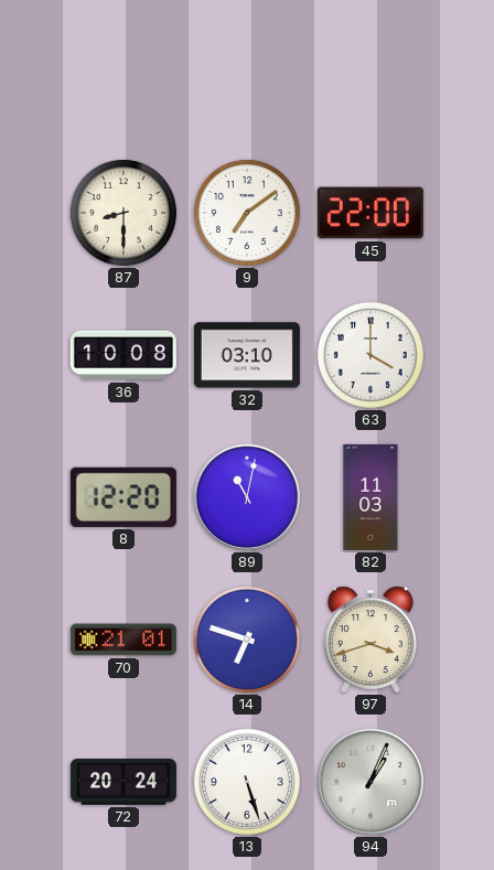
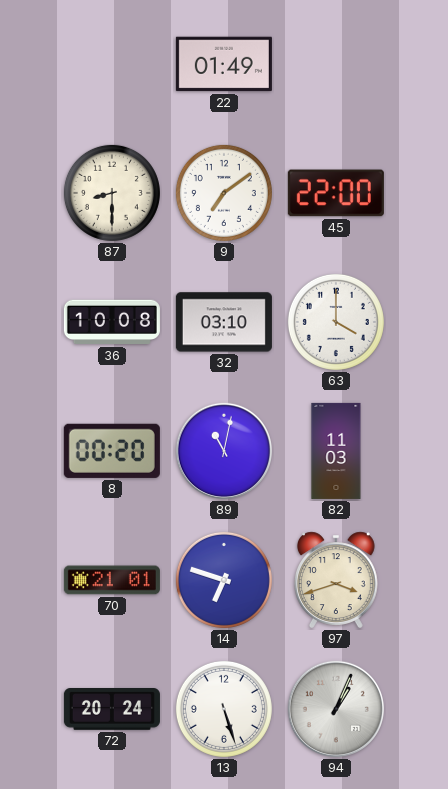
22: none -> 01:49 (224, 64)
8: 12:20 -> 00:20 (112, 451)
